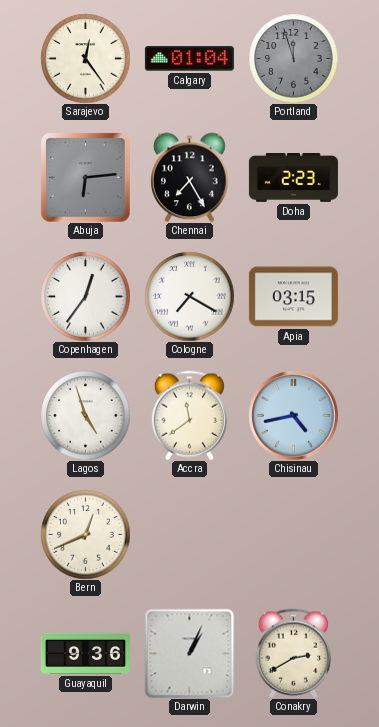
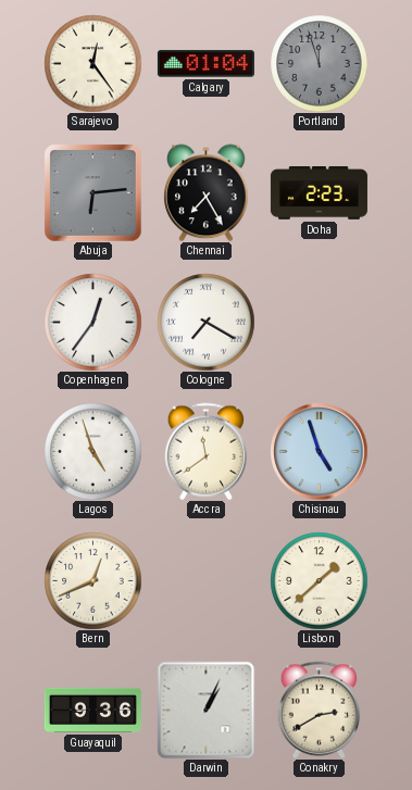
Apia: 03:15 -> none (293, 297)
Chisinau: 4:43 -> 4:57 (319, 451)
Lisbon: none -> 1:38 (319, 580)
